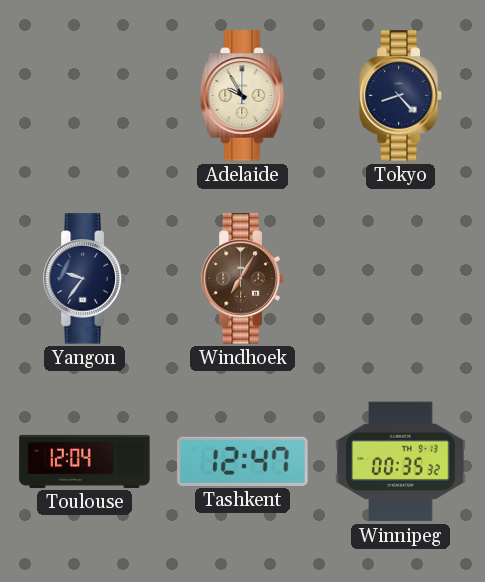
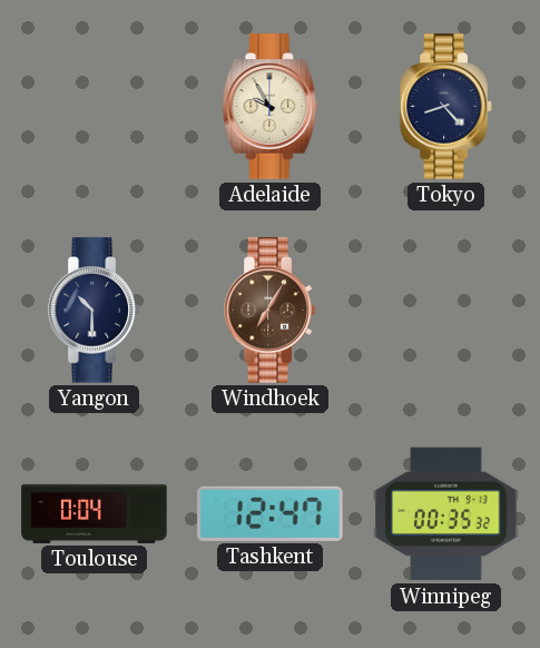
Yangon: 9:36 -> 10:30 (95, 311)
Toulouse: 12:04 -> 0:04 (95, 513)
